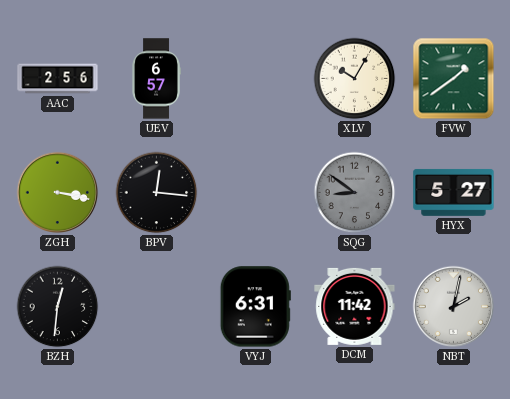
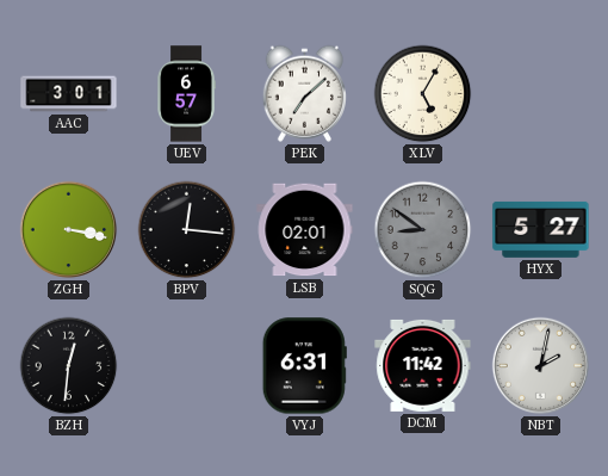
AAC: 2:56 -> 3:01 (69, 94)
PEK: none -> 7:08 (304, 93)
XLV: 10:05 -> 5:05 (423, 94)
FVW: 1:39 -> none (454, 79)
LSB: none -> 02:01 (305, 230)
